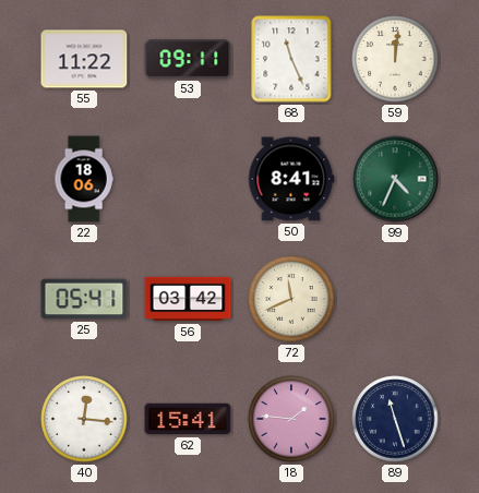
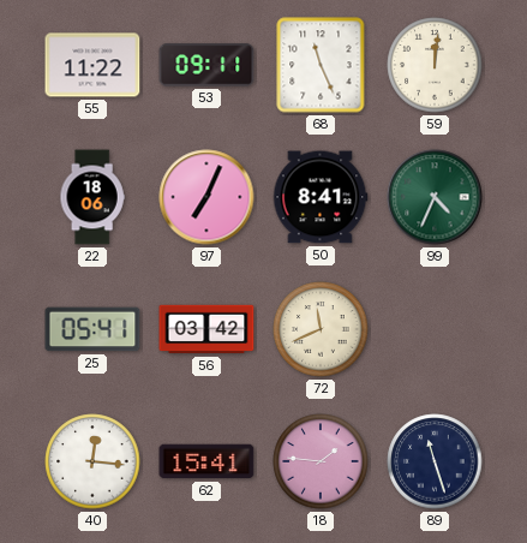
97: none -> 7:04 (206, 197)
